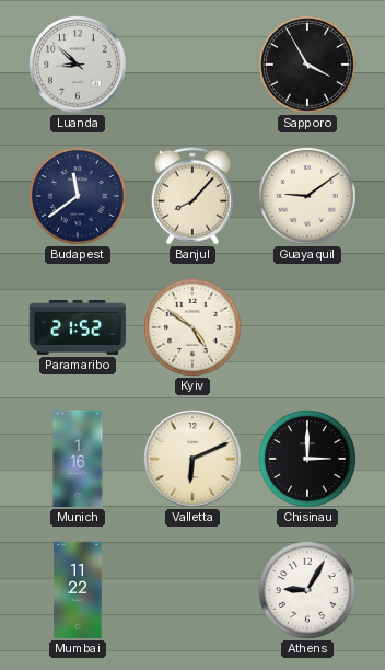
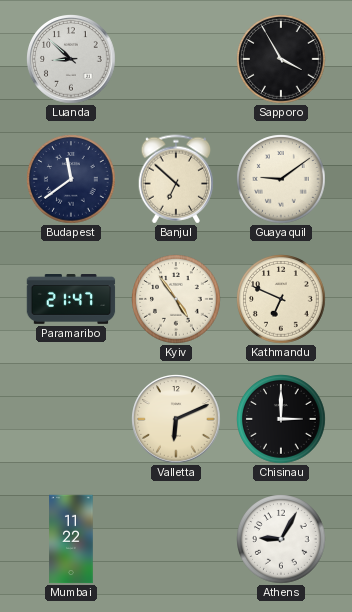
Banjul: 8:07 -> 6:52 (176, 179)
Paramaribo: 21:52 -> 21:47 (71, 300)
Kyiv: 4:51 -> 4:54 (176, 299)
Kathmandu: none -> 6:49 (281, 299)
Munich: 1:16 -> none (78, 459)
